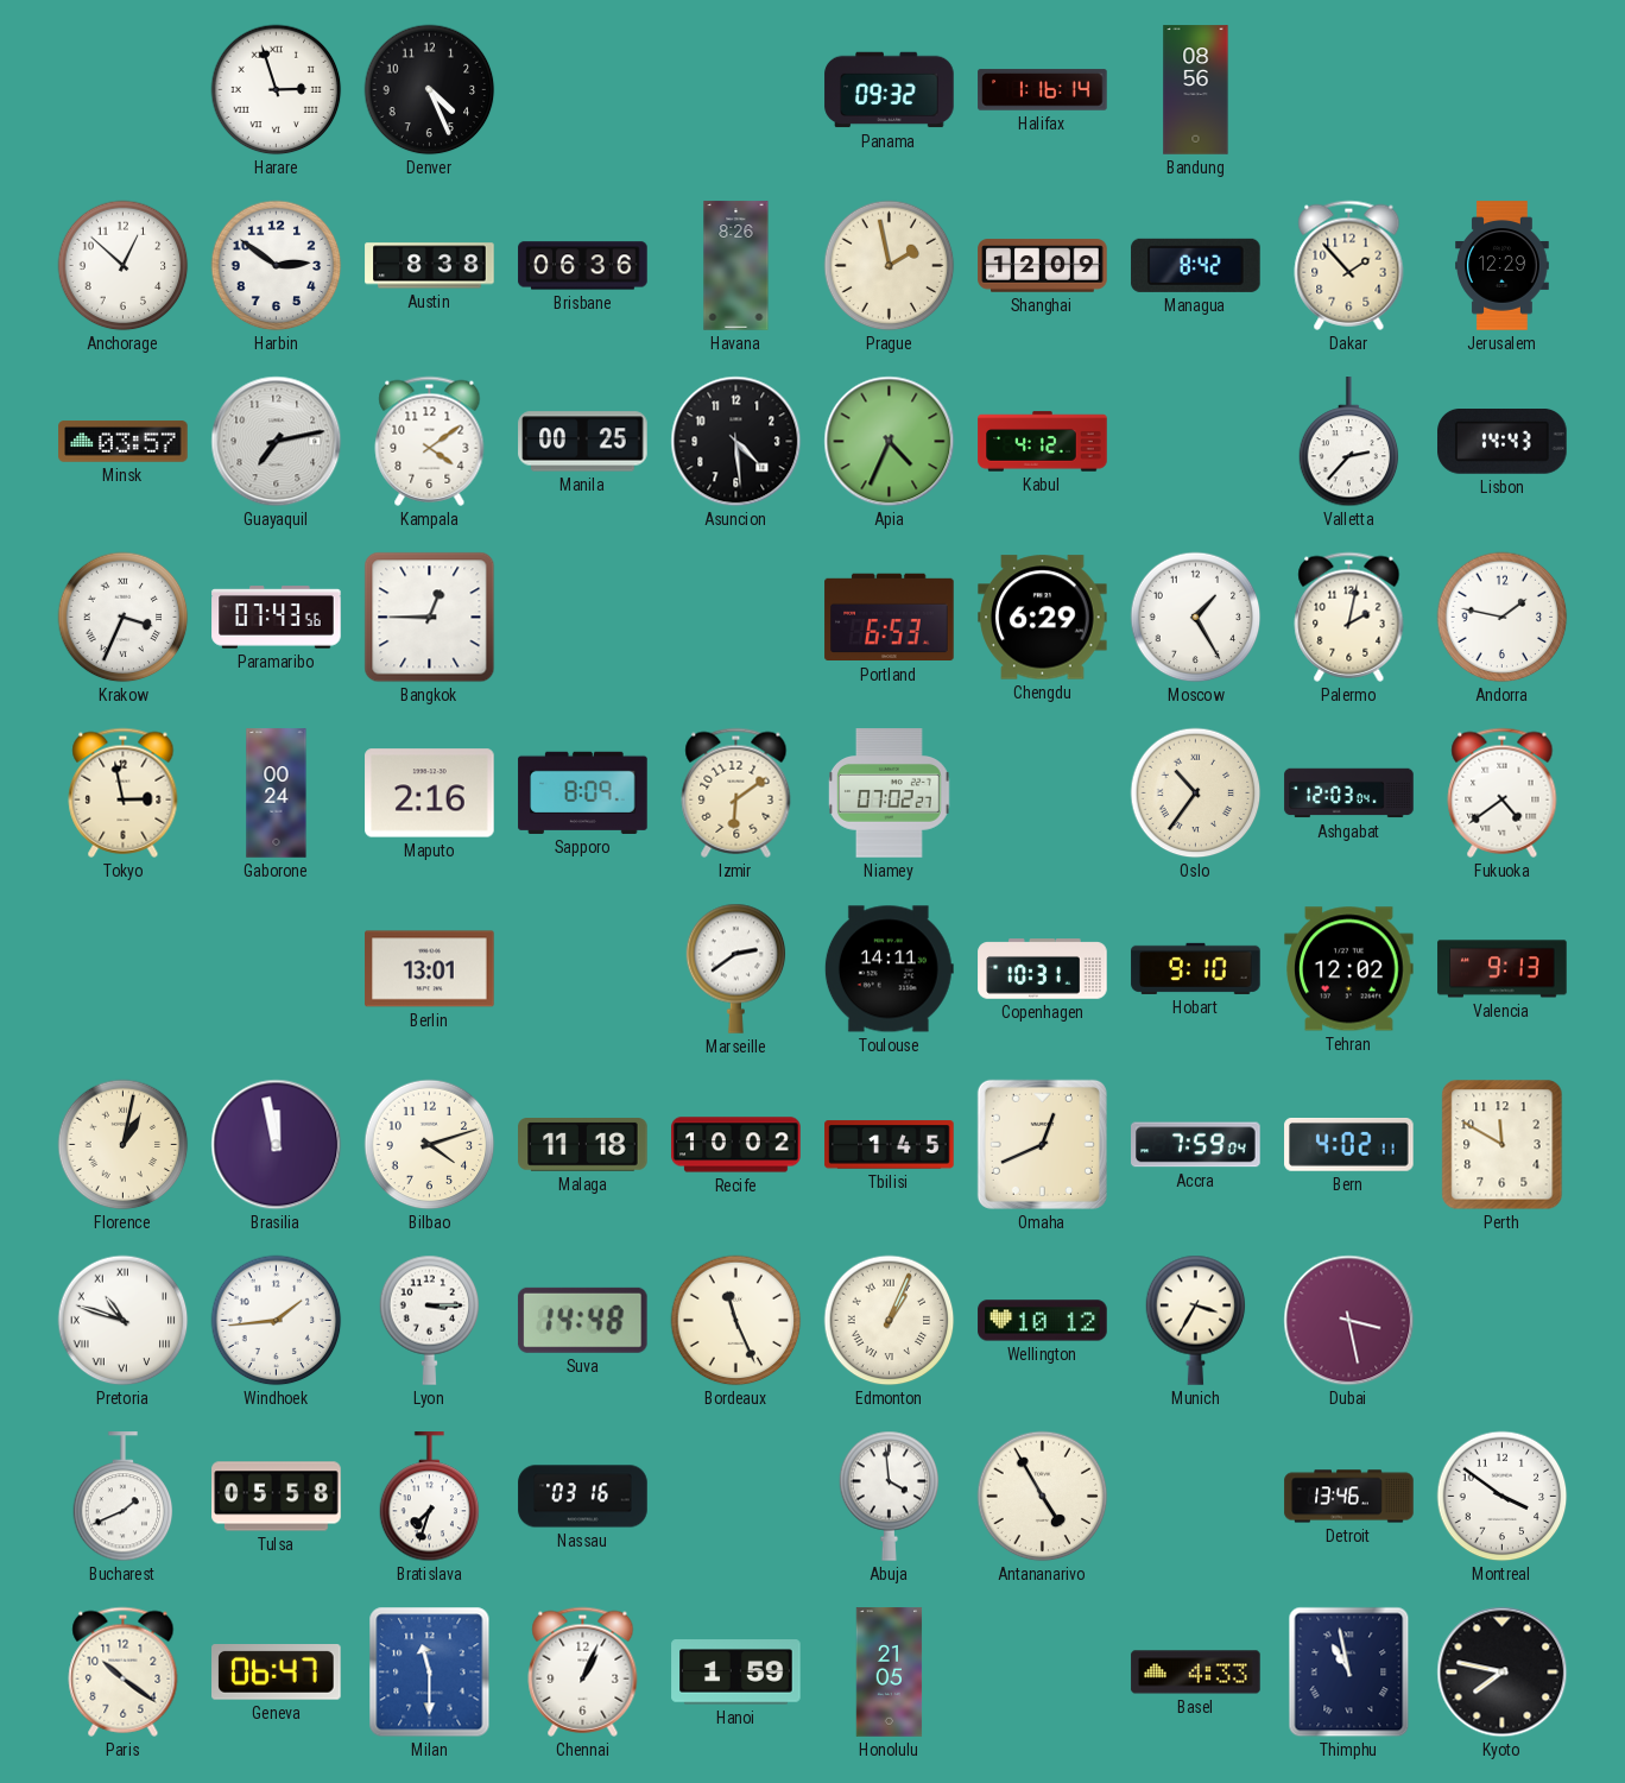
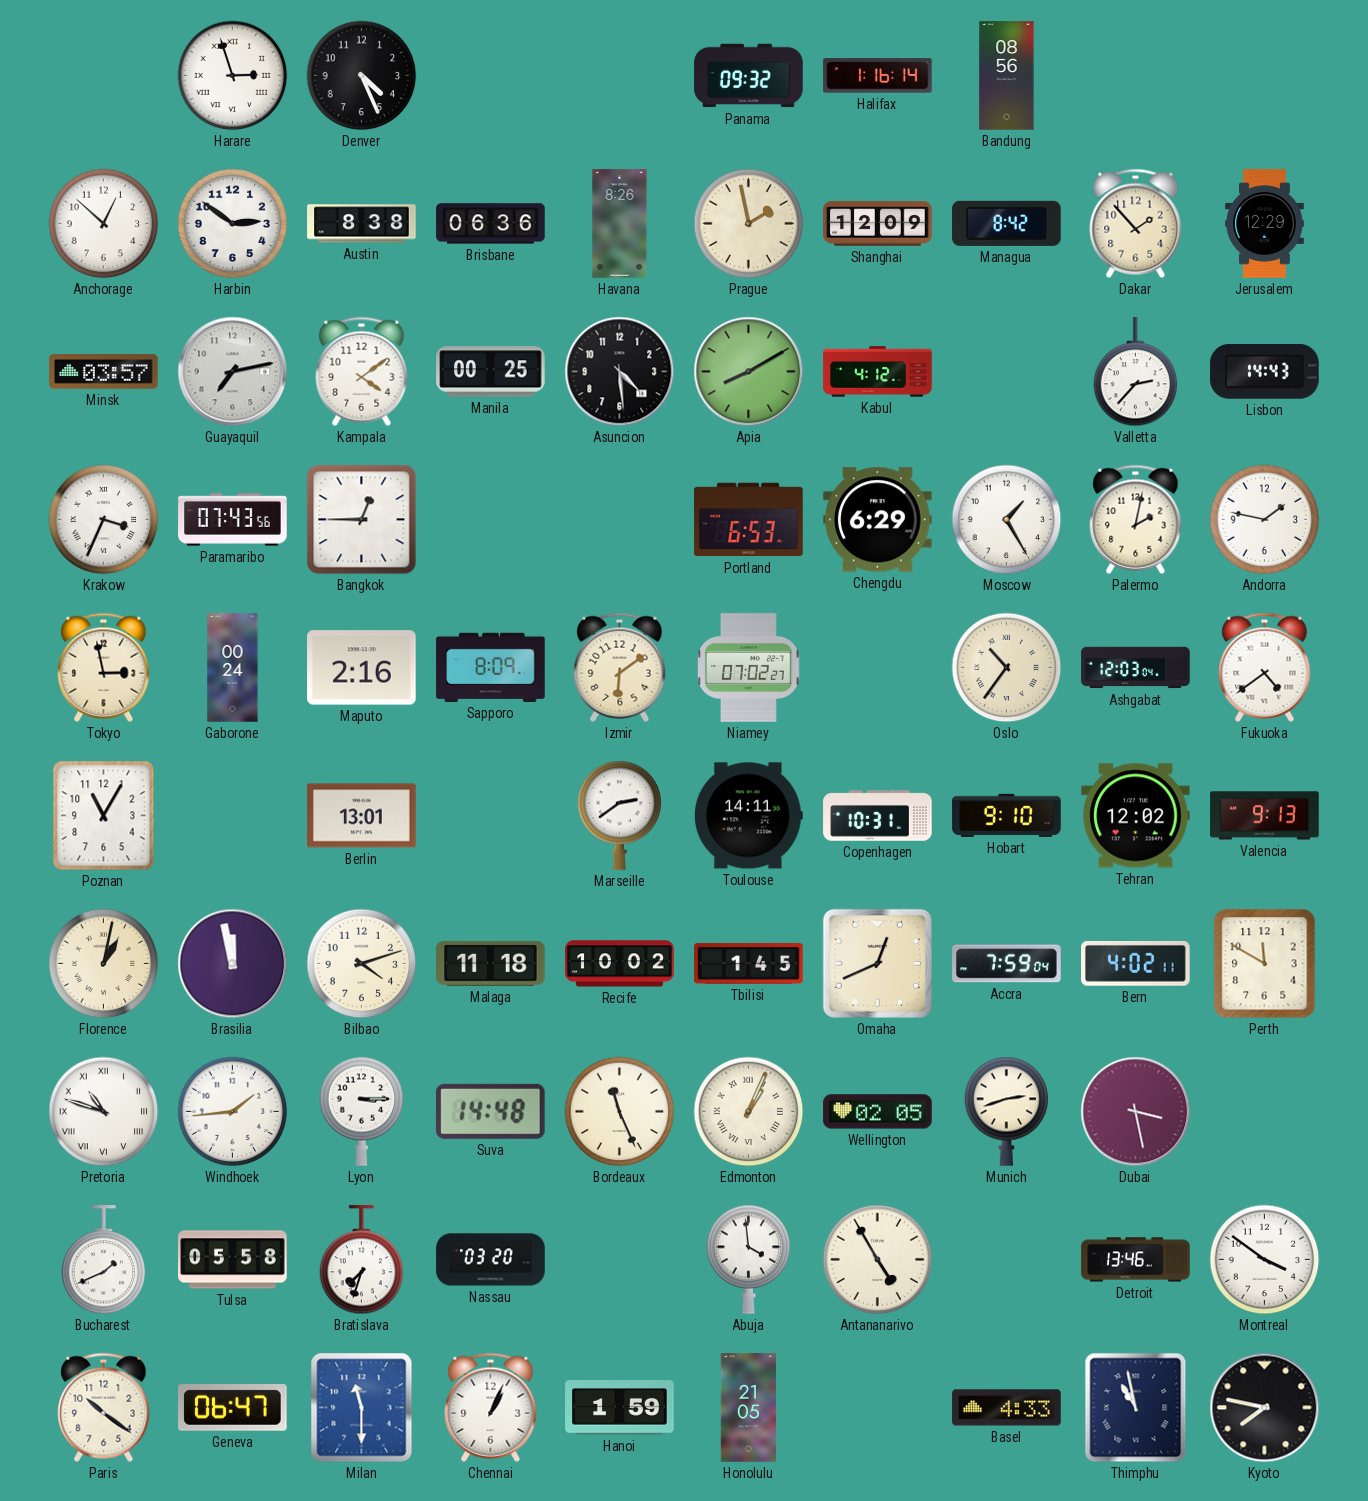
Apia: 4:34 -> 8:10 (749, 372)
Poznan: none -> 11:05 (104, 816)
Wellington: 10:12 -> 02:05 (878, 1112)
Munich: 3:35 -> 2:42 (1007, 1111)
Nassau: 03:16 -> 03:20 (491, 1260)
